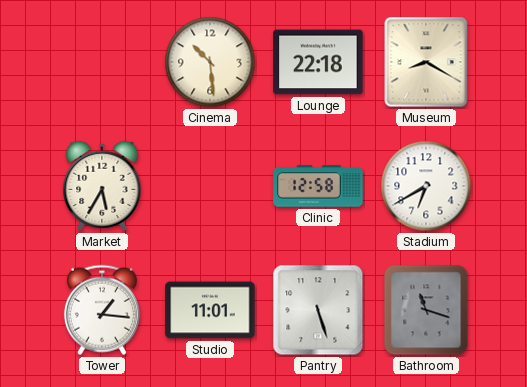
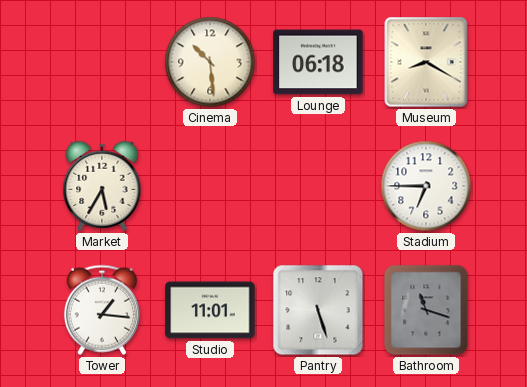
Lounge: 22:18 -> 06:18 (318, 62)
Clinic: 12:58 -> none (318, 186)
Stadium: 6:40 -> 6:45 (426, 186)
